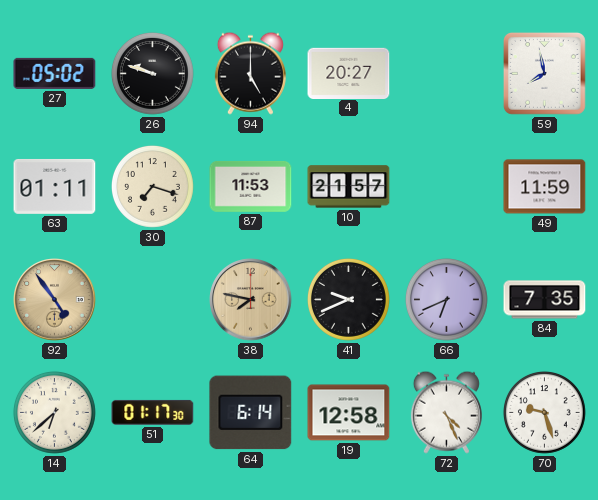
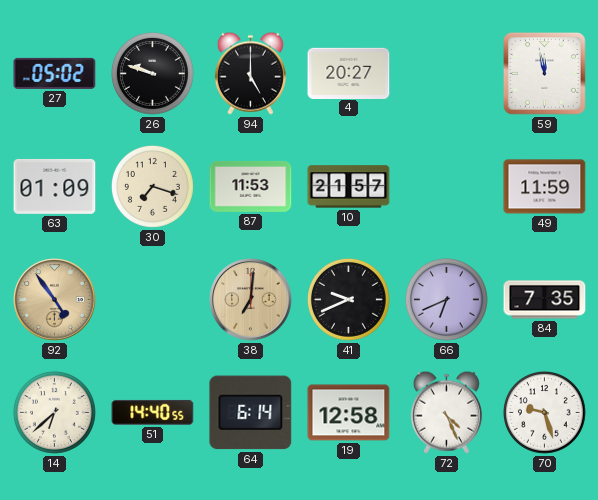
59: 7:58 -> 11:58 (544, 73)
63: 01:11 -> 01:09 (55, 186)
38: 7:47 -> 7:01 (251, 300)
51: 01:17 -> 14:40 (153, 412)
